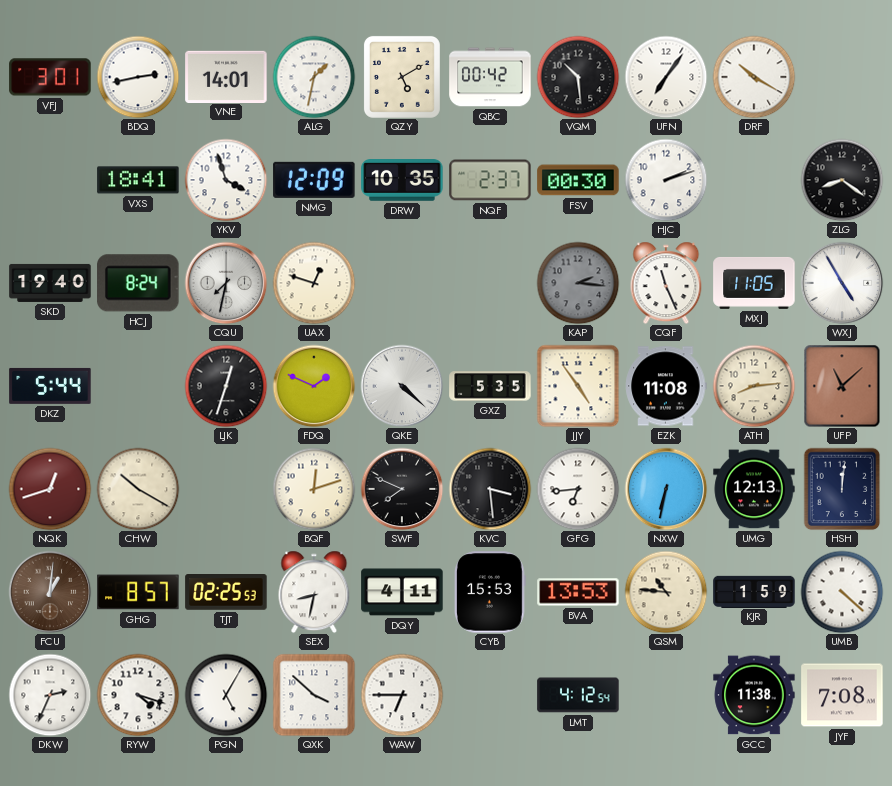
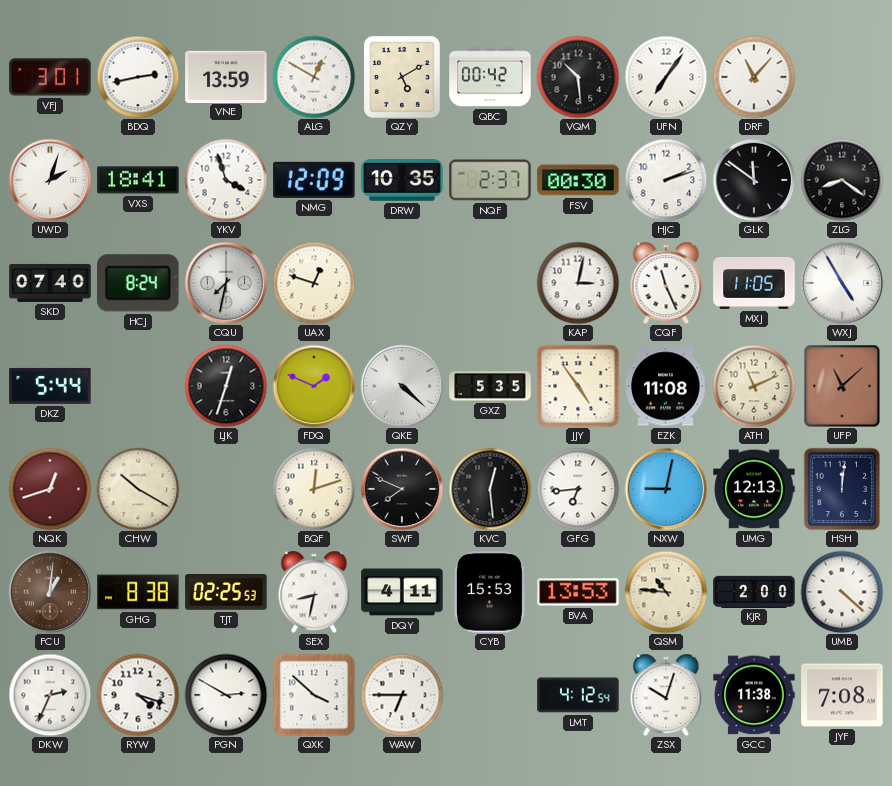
VNE: 14:01 -> 13:59 (226, 76)
ALG: 1:32 -> 12:50 (314, 77)
DRF: 10:20 -> 11:07 (754, 77)
UWD: none -> 2:03 (50, 180)
GLK: none -> 11:51 (754, 180)
SKD: 19:40 -> 07:40 (50, 283)
KAP: 2:16 -> 3:02 (578, 283)
KAP dial: grey -> white (578, 283)
ATH: 8:14 -> 11:11 (754, 386)
KVC: 3:29 -> 12:29 (490, 489)
NXW: 6:32 -> 9:02 (666, 489)
GHG: 8:57 -> 8:38 (138, 592)
KJR: 1:59 -> 2:00 (754, 591)
PGN: 5:05 -> 2:50 (226, 695)
ZSX: none -> 10:03 (666, 695)
